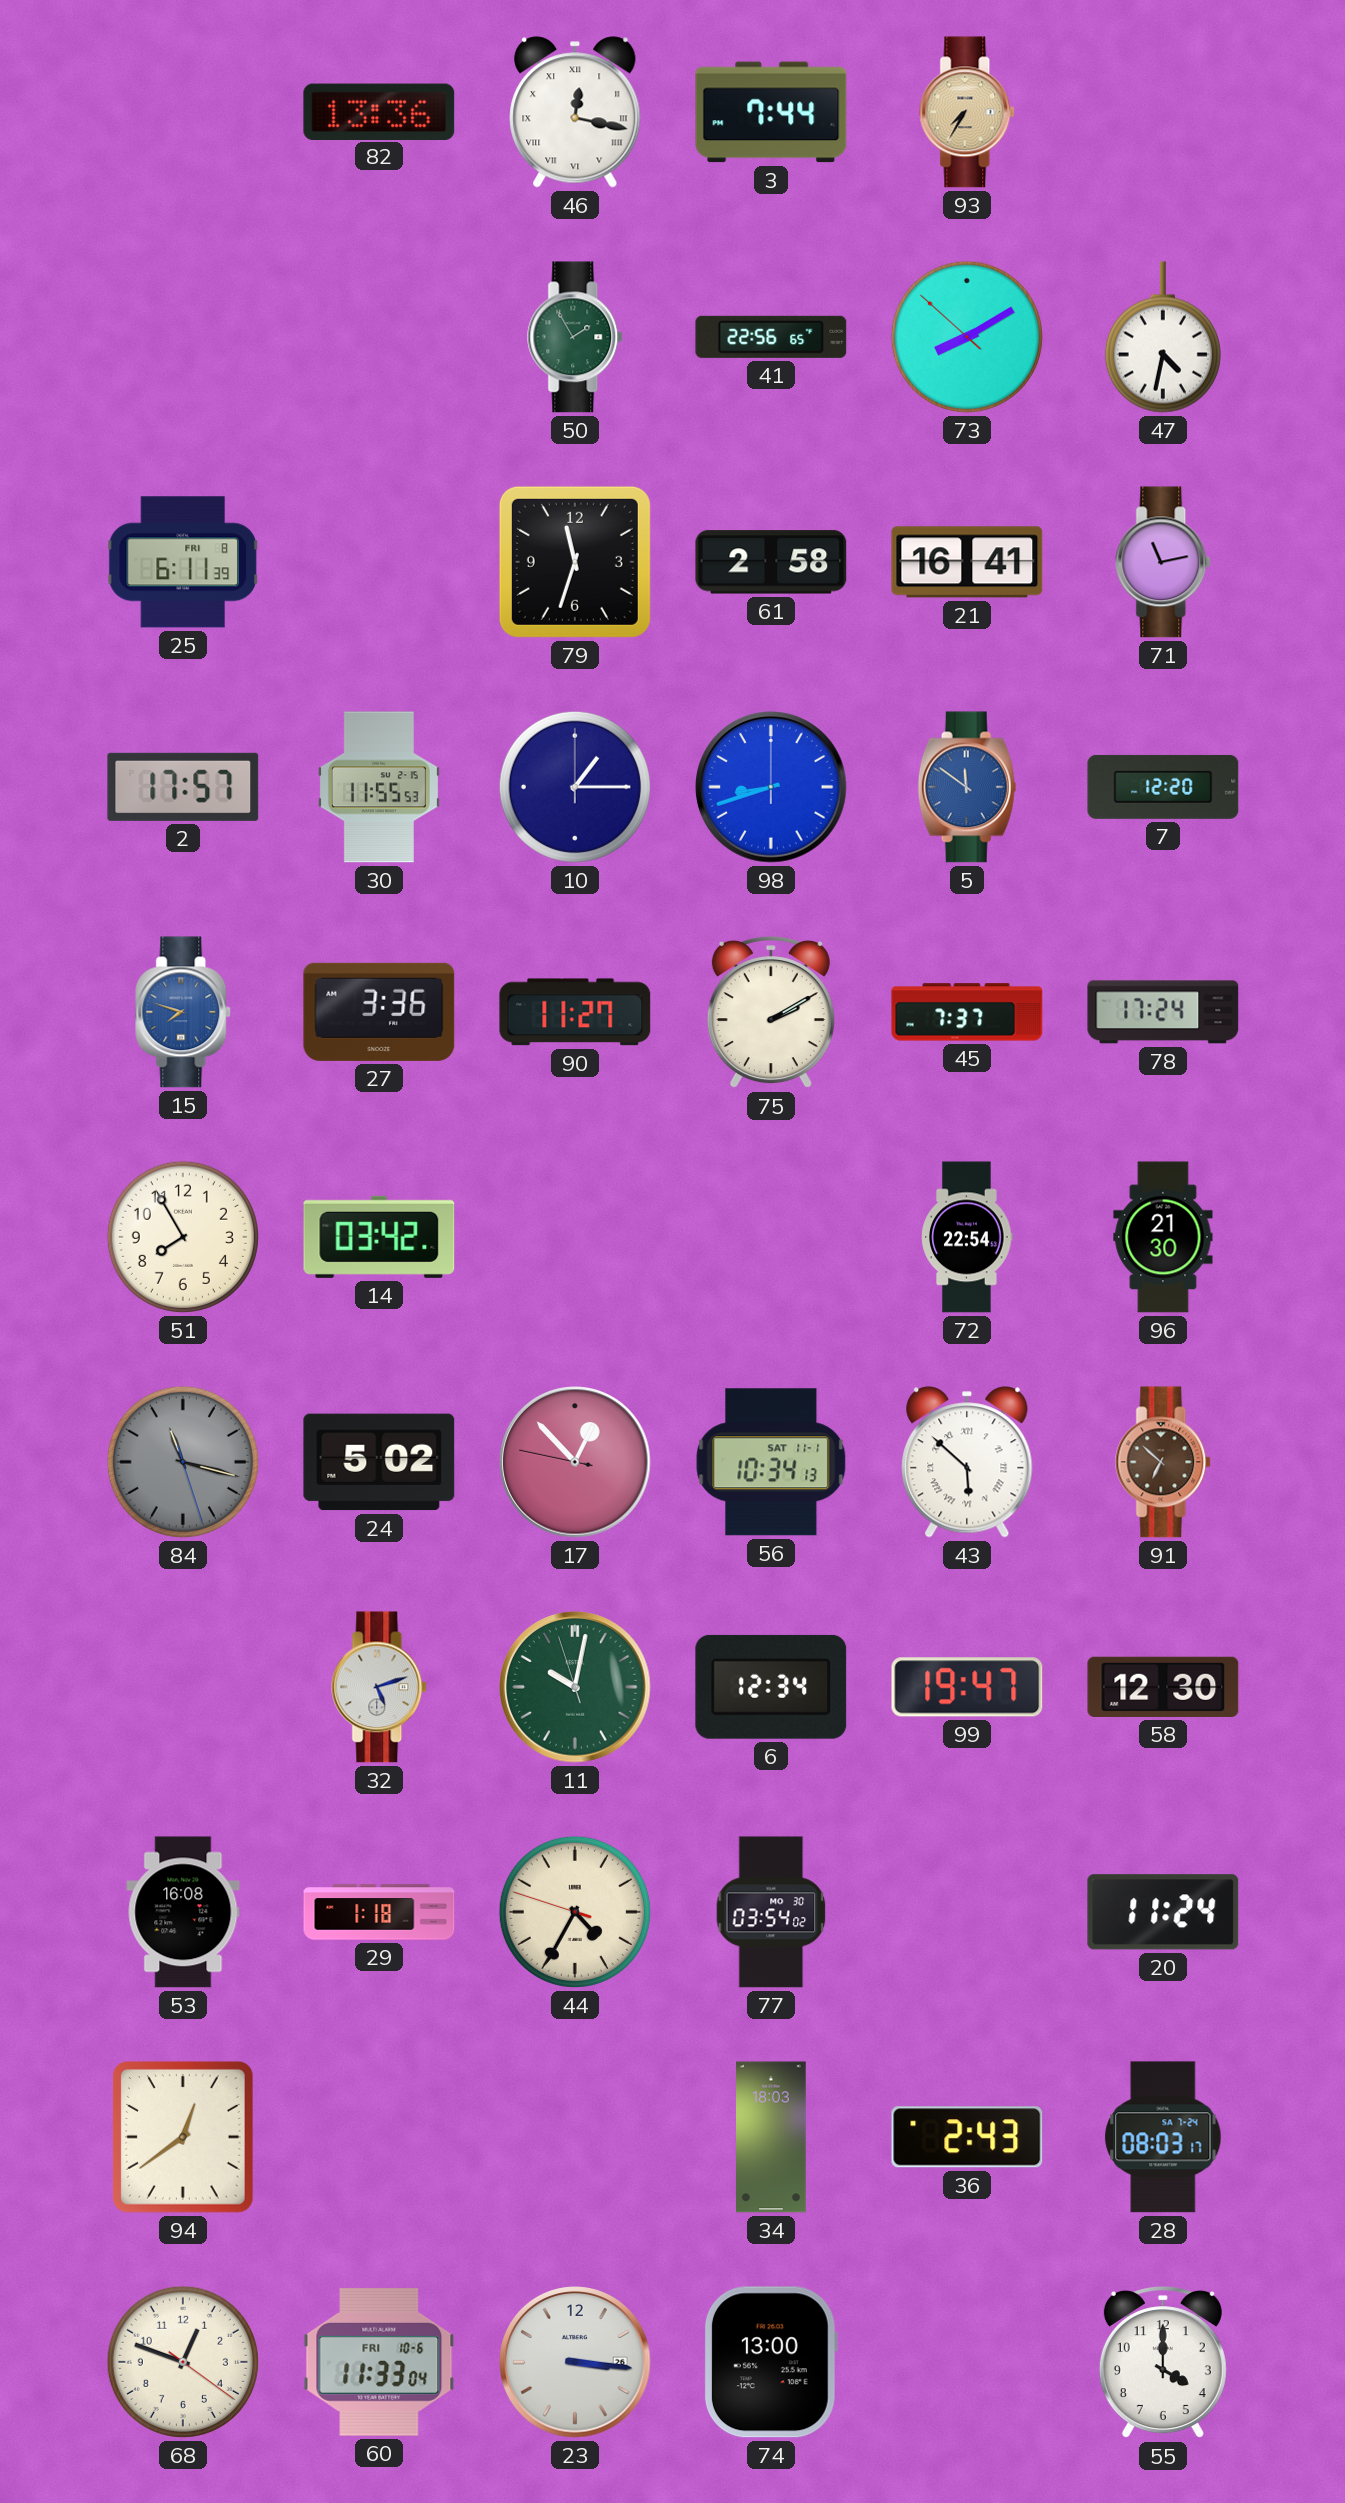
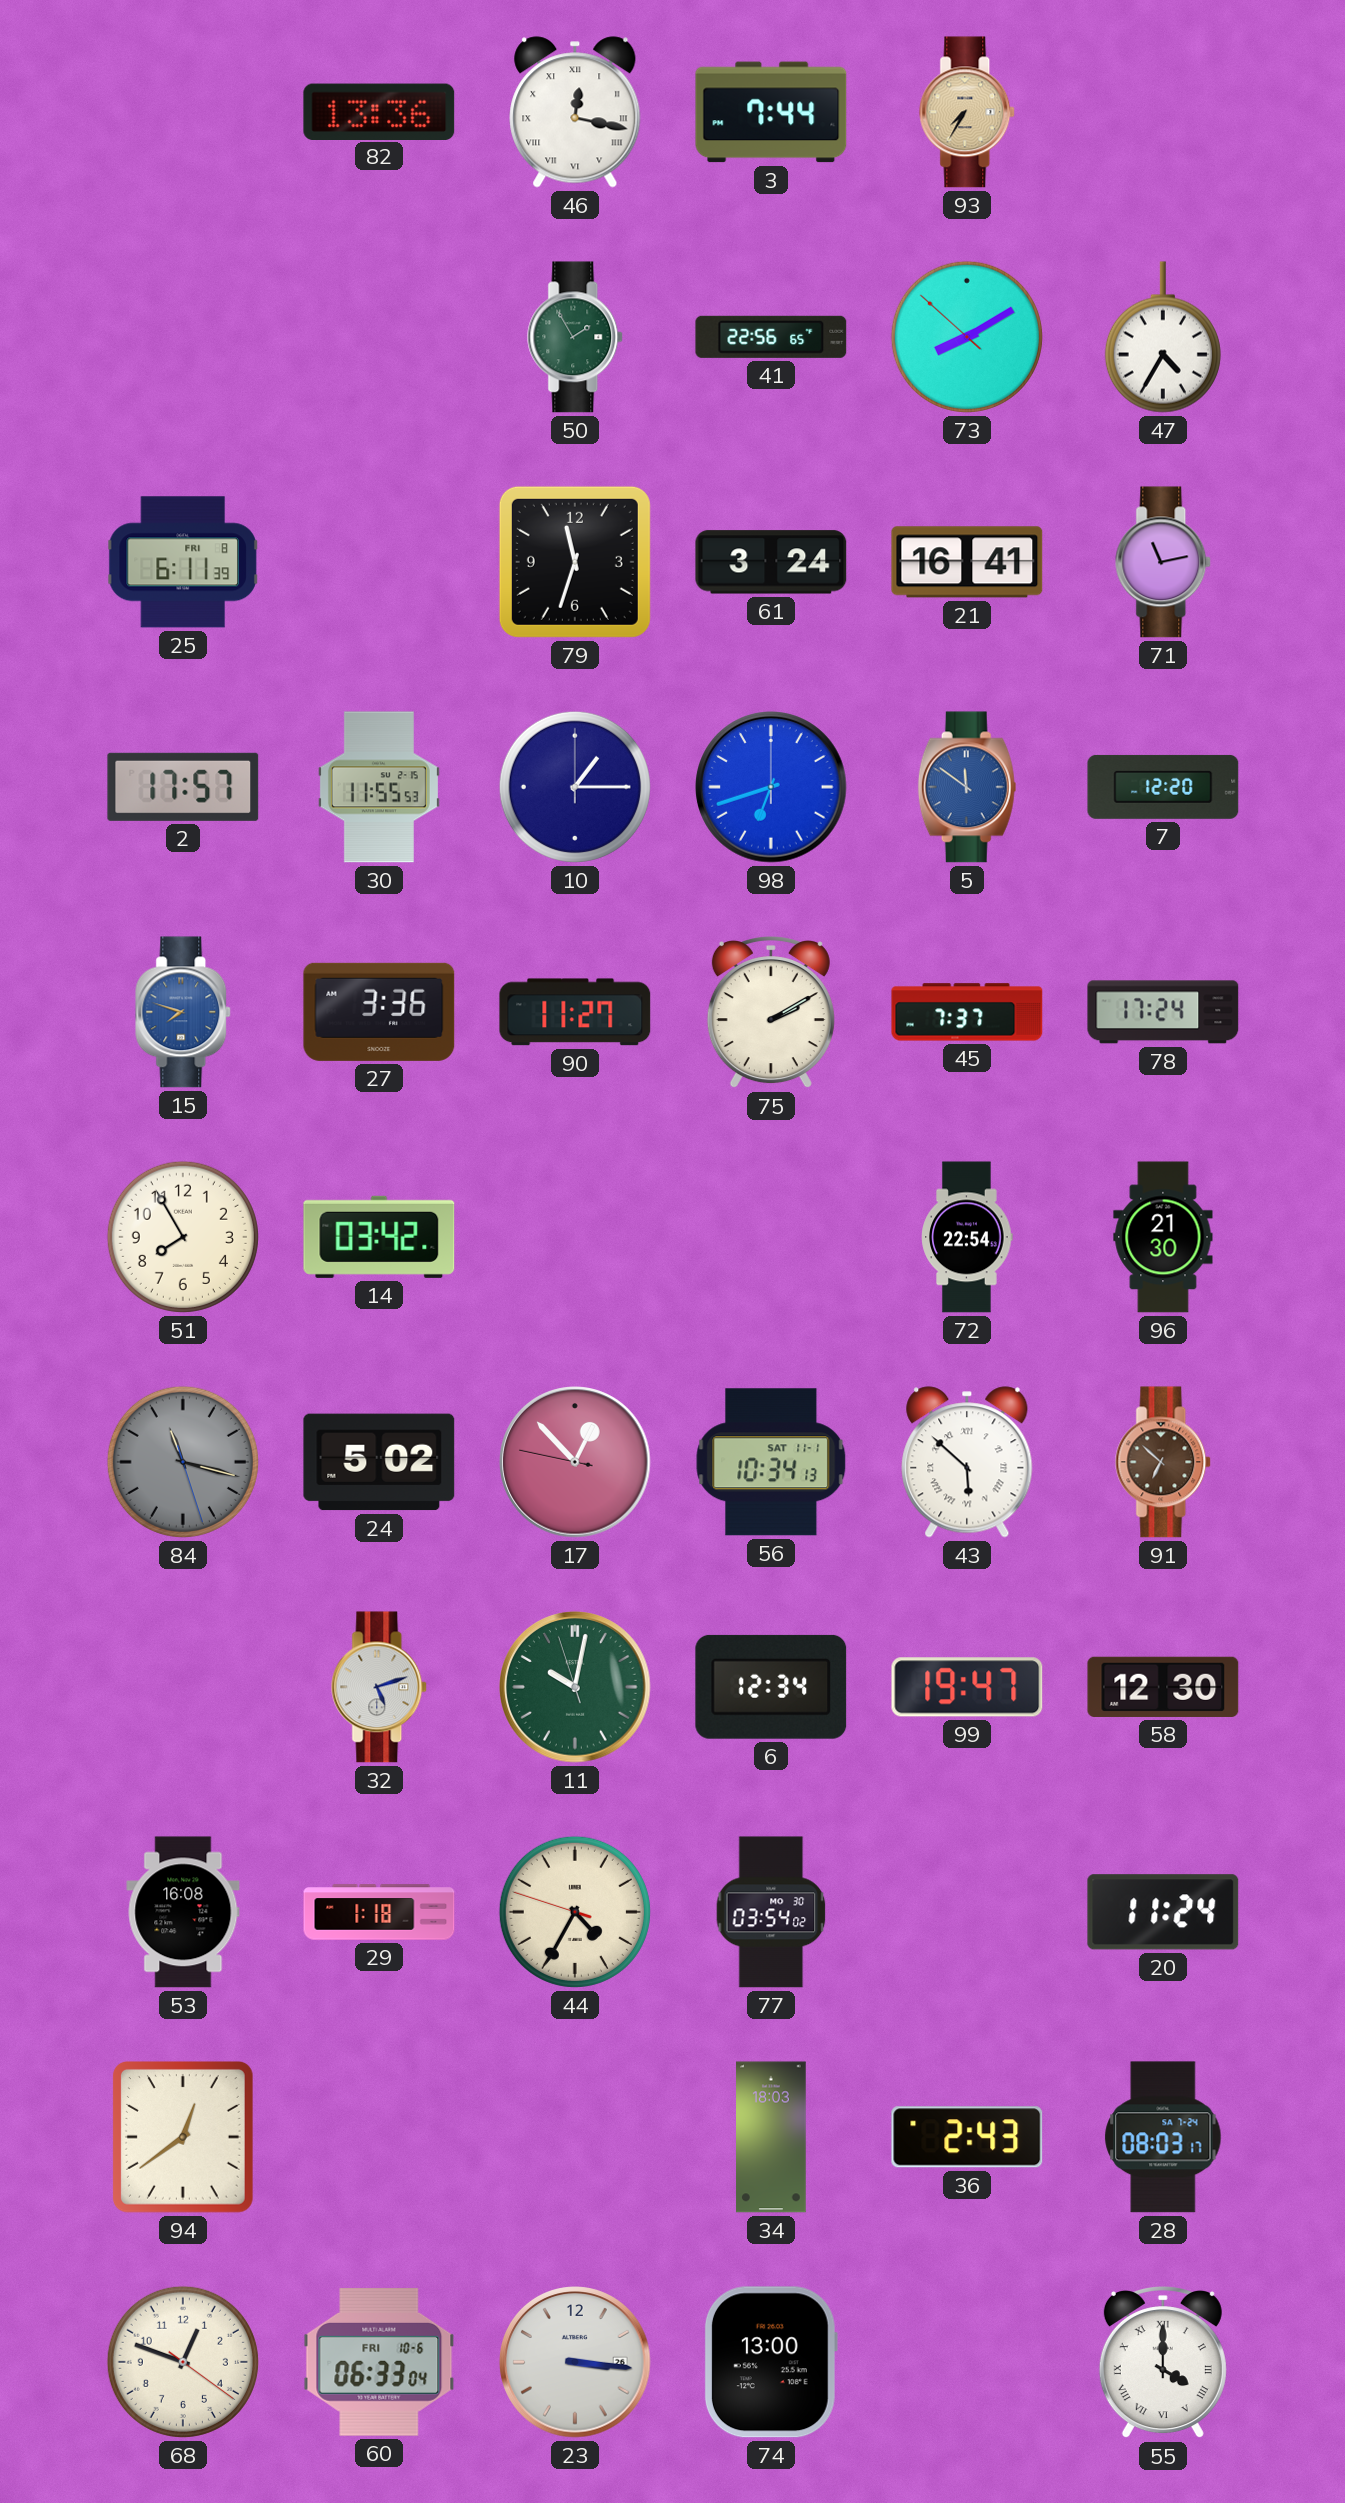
47: 4:32 -> 4:35 (1163, 337)
61: 2:58 -> 3:24 (771, 562)
98: 8:42 -> 6:42 (771, 787)
60: 11:33 -> 06:33 (379, 2363)
55 numerals: Arabic -> Roman (1163, 2363)
